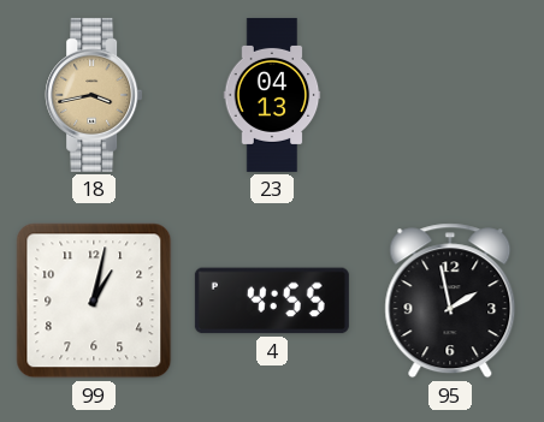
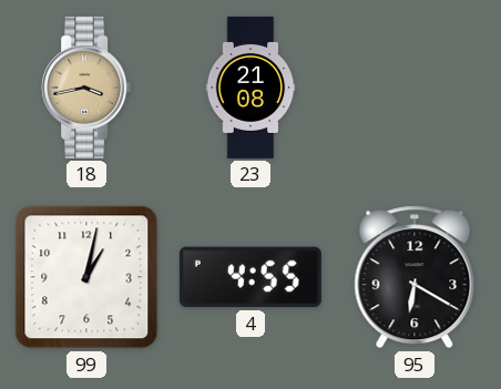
23: 04:13 -> 21:08 (250, 88)
95: 1:58 -> 6:20 (415, 277)
